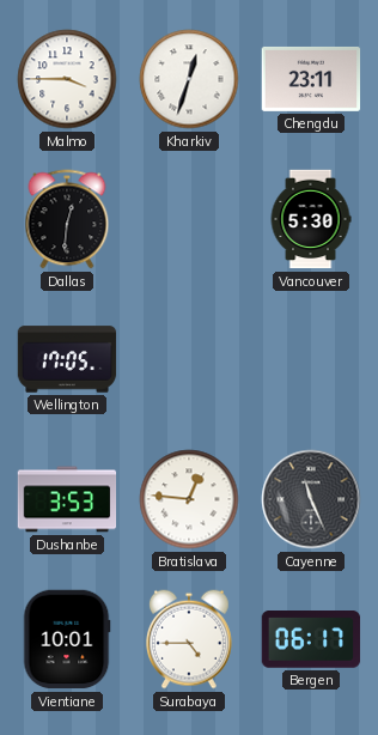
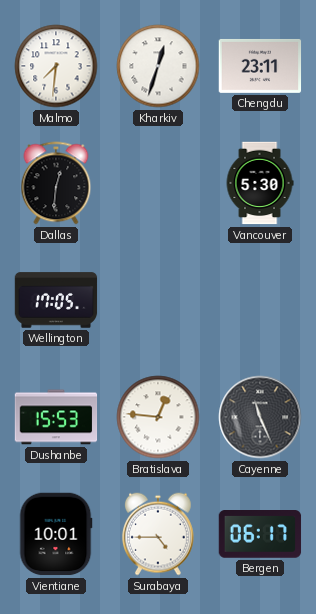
Malmo: 3:45 -> 7:31 (56, 66)
Dushanbe: 3:53 -> 15:53 (56, 417)
